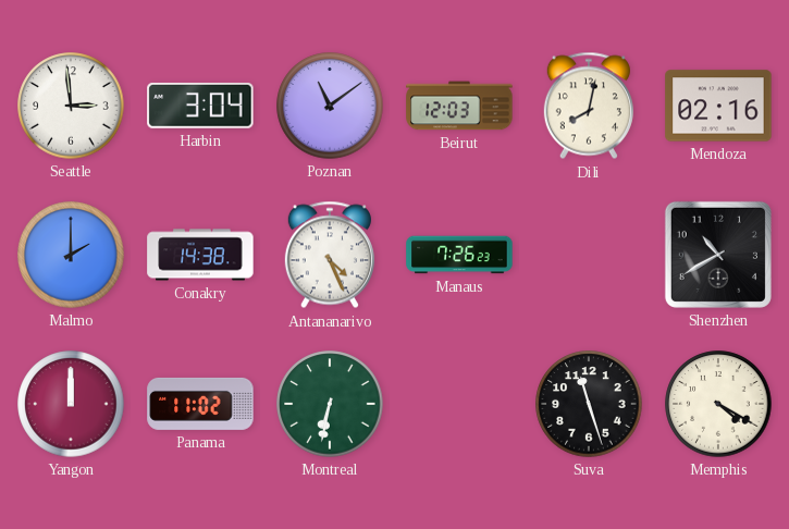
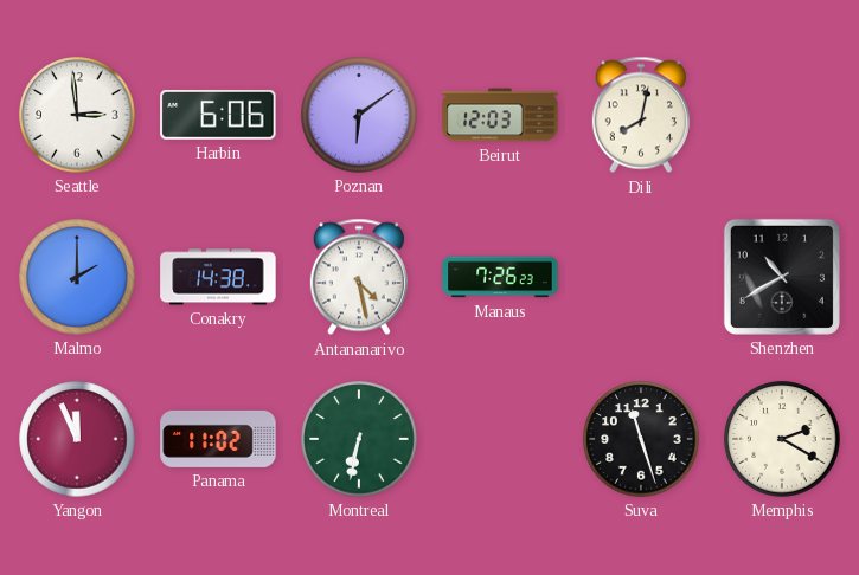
Harbin: 3:04 -> 6:06 (218, 115)
Poznan: 11:09 -> 6:09 (359, 115)
Mendoza: 02:16 -> none (718, 106)
Antananarivo: 4:26 -> 4:28 (359, 277)
Yangon: 12:00 -> 11:56 (77, 439)
Memphis: 4:20 -> 2:20 (782, 439)
